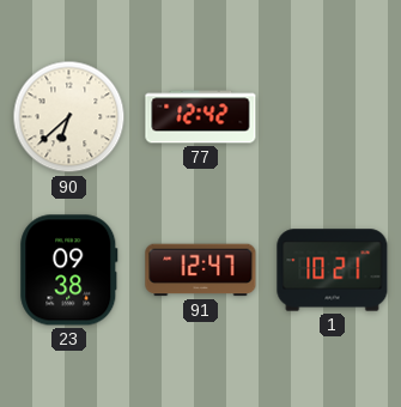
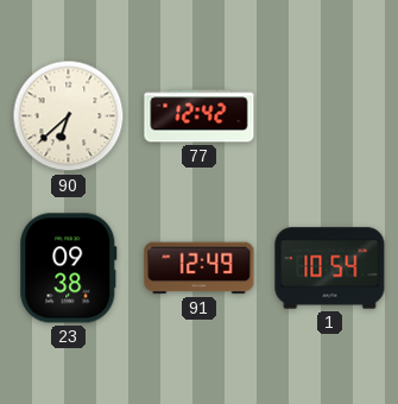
91: 12:47 -> 12:49 (200, 269)
1: 10:21 -> 10:54 (330, 269)
